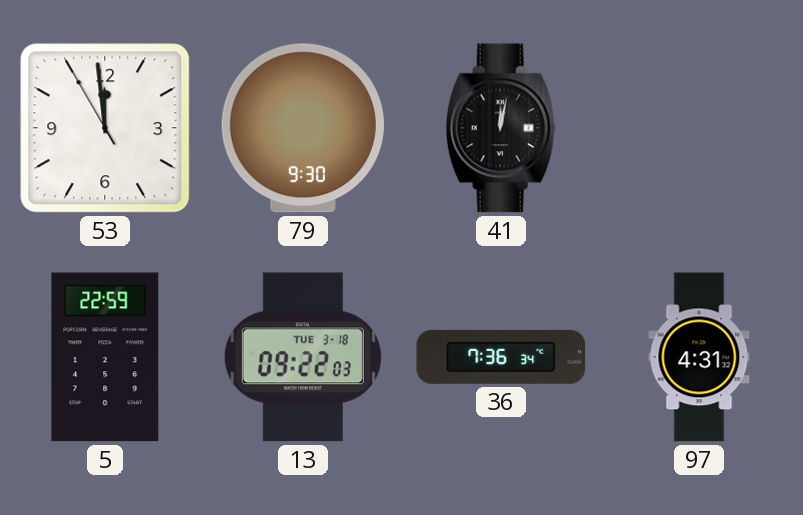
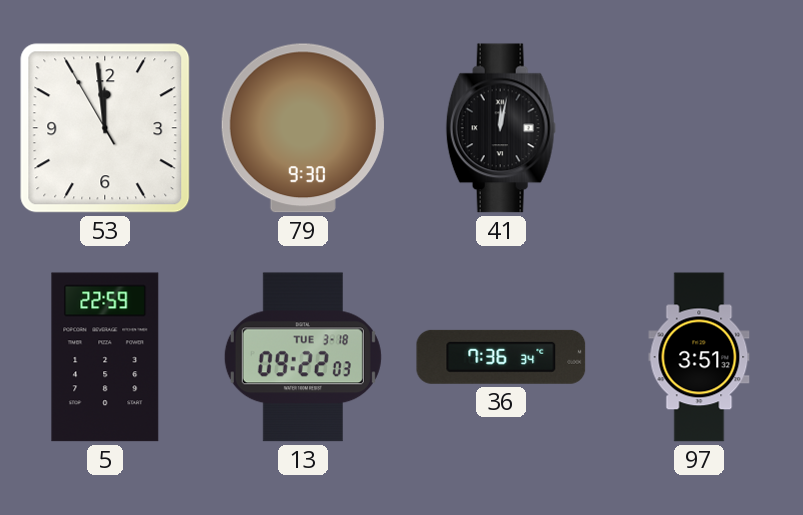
97: 4:31 -> 3:51 (699, 357)
